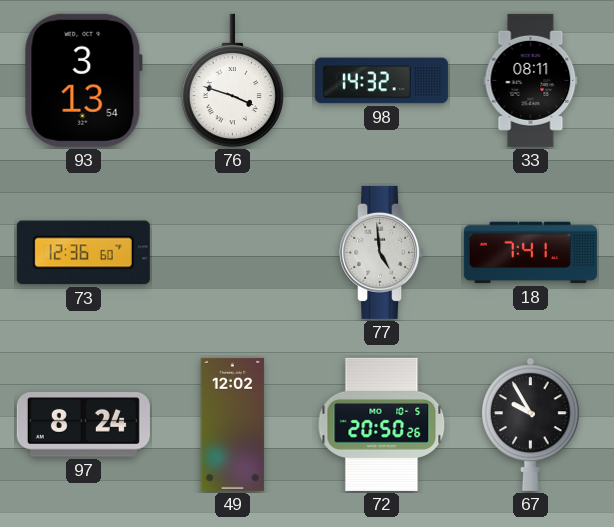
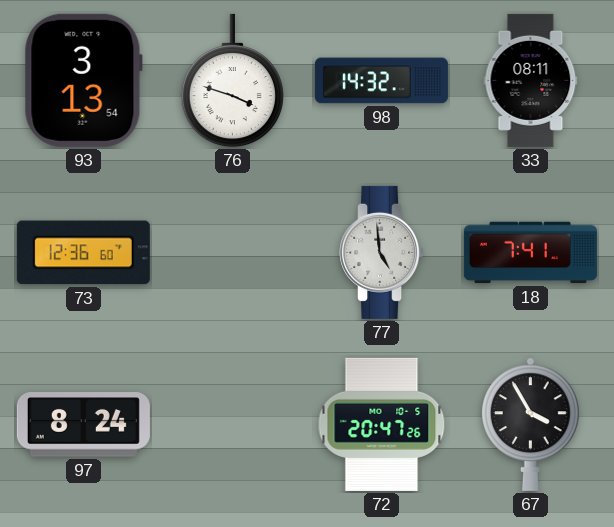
49: 12:02 -> none (233, 424)
72: 20:50 -> 20:47 (382, 424)
67: 9:55 -> 3:55 (531, 424)
